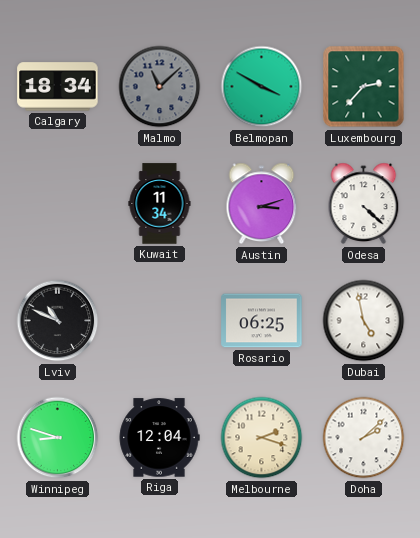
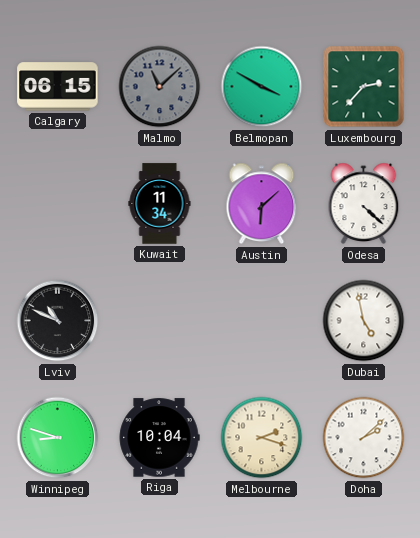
Calgary: 18:34 -> 06:15 (58, 87)
Austin: 3:12 -> 6:08 (262, 204)
Rosario: 06:25 -> none (262, 321)
Riga: 12:04 -> 10:04 (159, 438)
